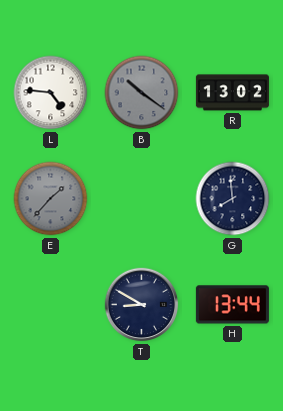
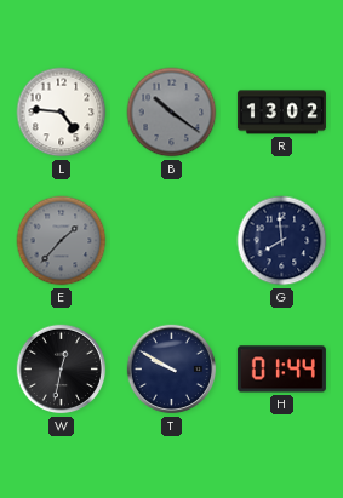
W: none -> 12:32 (62, 370)
T: 8:50 -> 9:50 (172, 370)
H: 13:44 -> 01:44 (281, 370)
